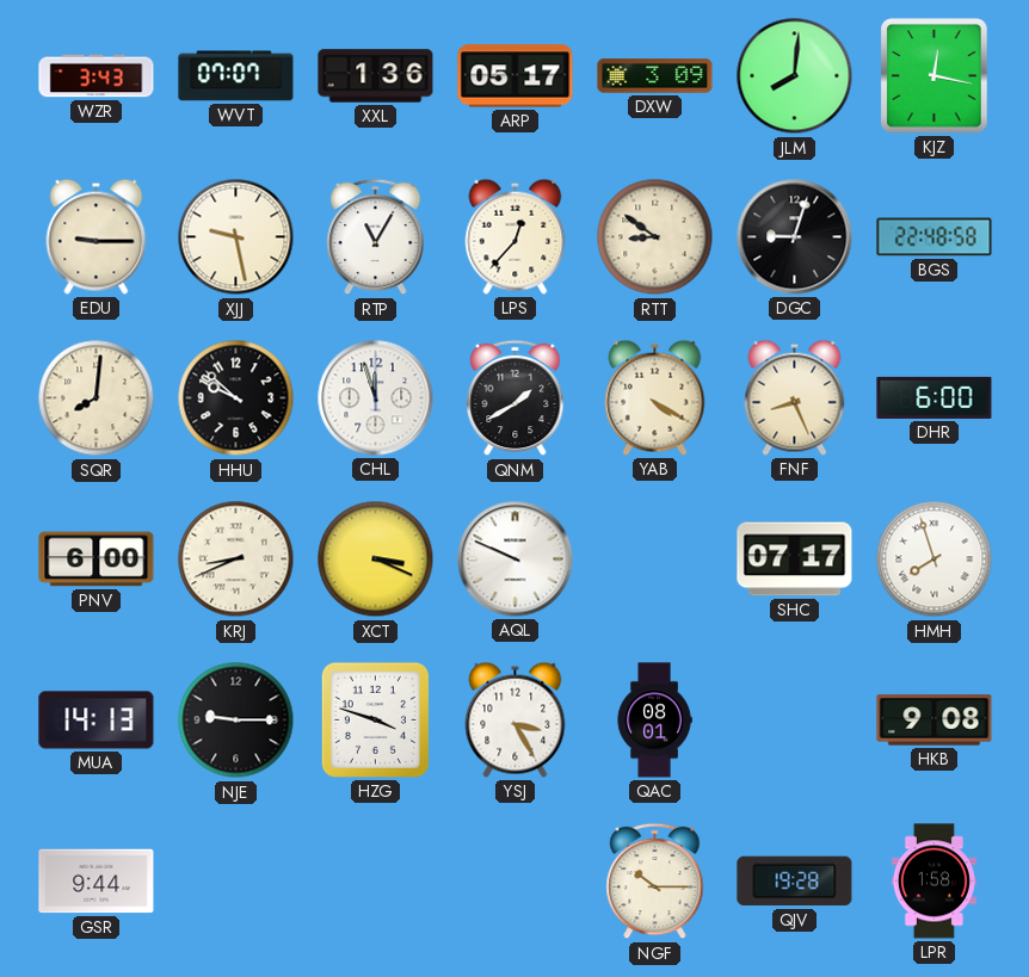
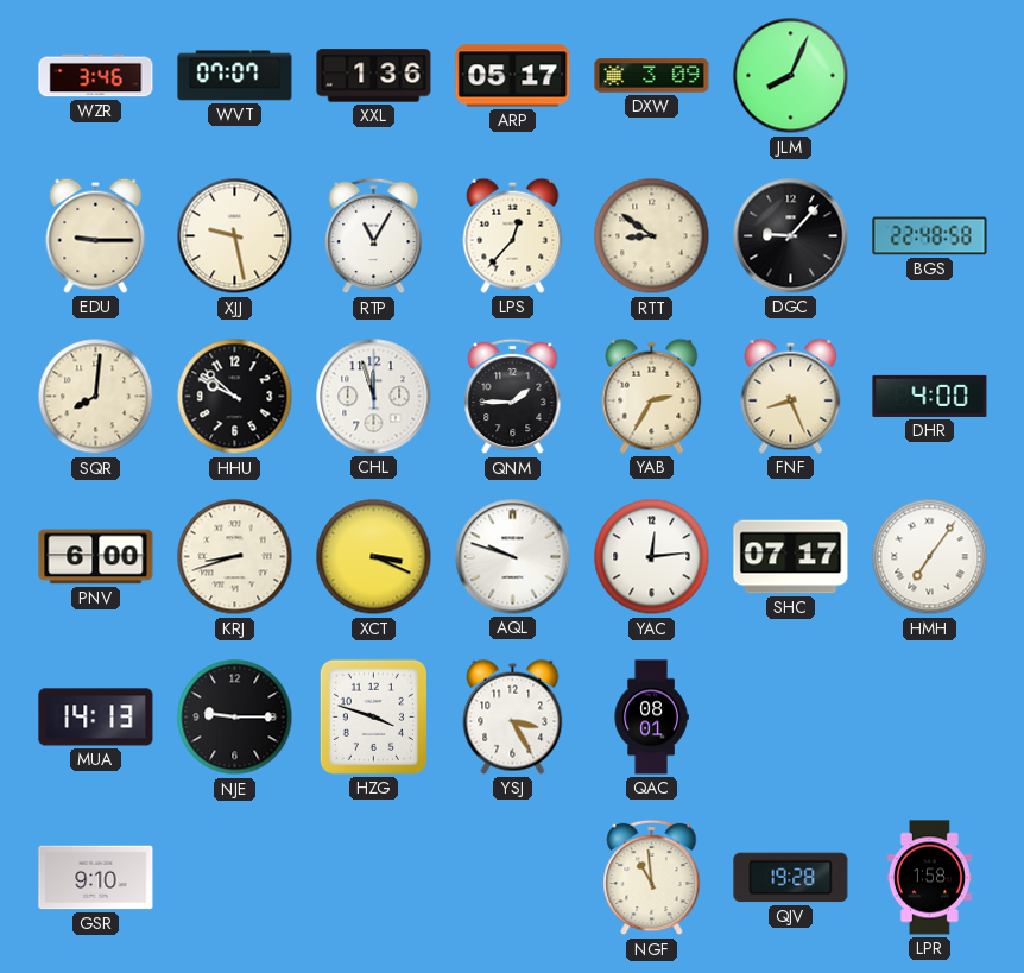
WZR: 3:43 -> 3:46 (96, 76)
JLM: 8:01 -> 8:04 (791, 76)
KJZ: 12:17 -> none (935, 76)
DGC: 9:03 -> 9:07 (791, 236)
QNM: 1:40 -> 1:45 (513, 397)
YAB: 4:20 -> 2:35 (652, 396)
DHR: 6:00 -> 4:00 (930, 396)
KRJ: 8:41 -> 8:42 (235, 557)
AQL: 9:49 -> 9:48 (513, 557)
YAC: none -> 12:14 (652, 557)
HMH: 7:57 -> 7:06 (930, 557)
HKB: 9:08 -> none (935, 721)
GSR: 9:44 -> 9:10 (96, 878)
NGF: 10:15 -> 10:59 (652, 878)
